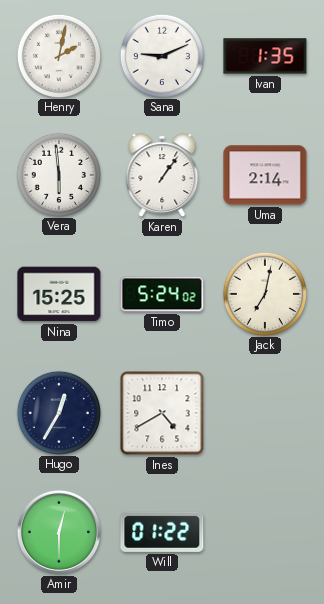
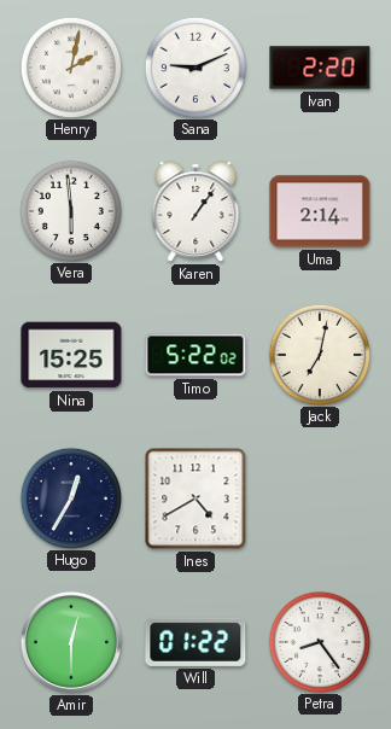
Ivan: 1:35 -> 2:20 (320, 68)
Timo: 5:24 -> 5:22 (195, 355)
Petra: none -> 8:24 (319, 641)
